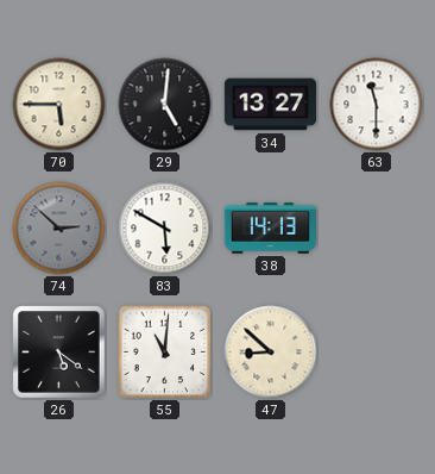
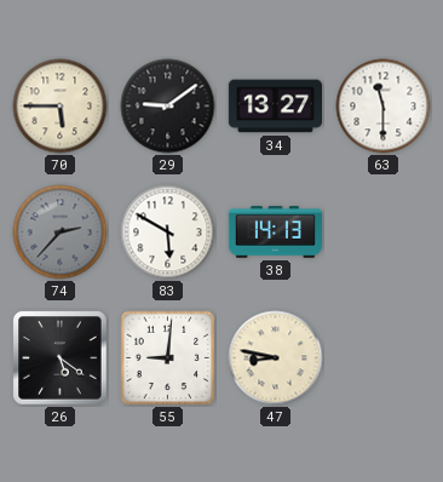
29: 5:01 -> 9:09 (168, 107)
74: 2:52 -> 2:37 (61, 233)
55: 11:01 -> 9:01 (168, 358)
47: 8:52 -> 8:47 (276, 358)
